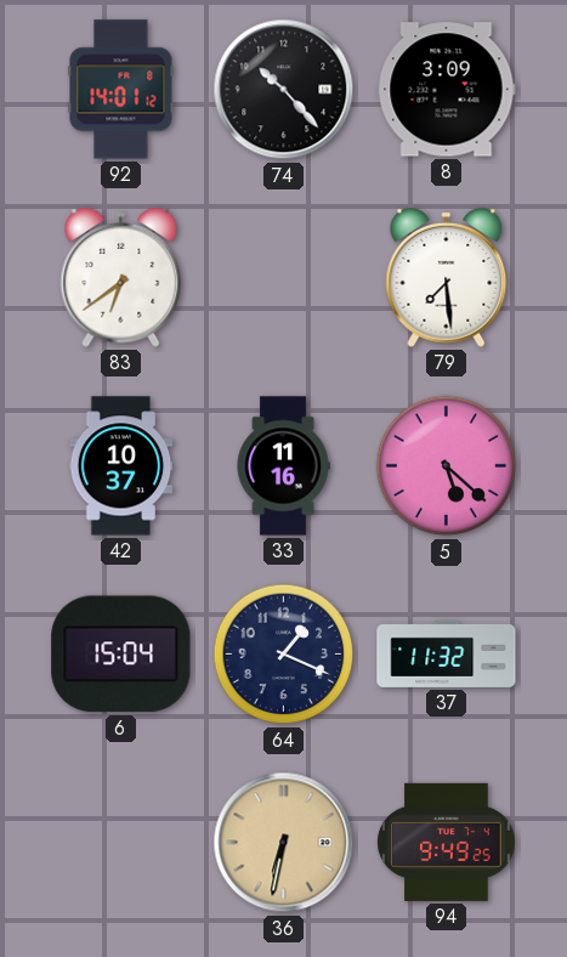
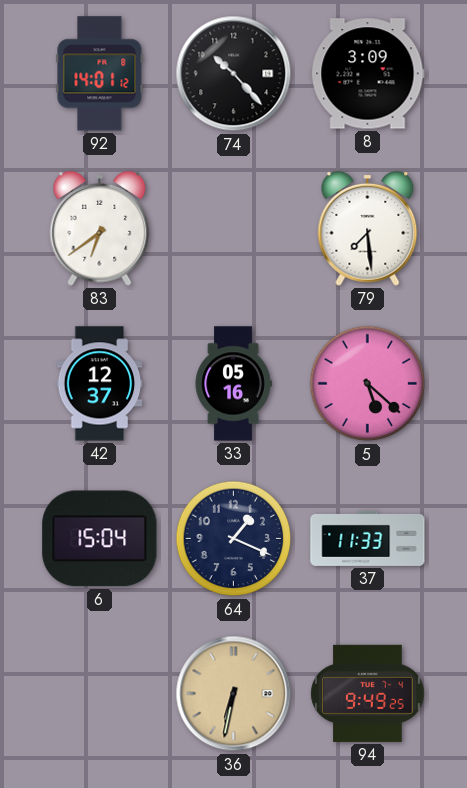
42: 10:37 -> 12:37 (100, 384)
33: 11:16 -> 05:16 (233, 384)
37: 11:32 -> 11:33 (368, 538)
